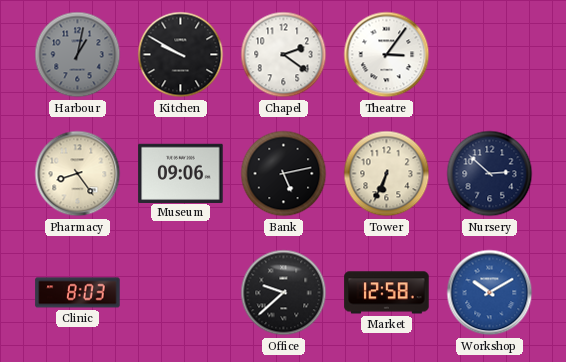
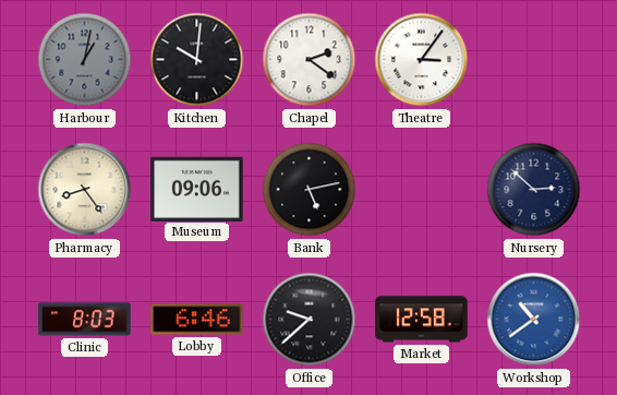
Kitchen: 9:50 -> 10:01 (197, 60)
Tower: 6:34 -> none (387, 174)
Lobby: none -> 6:46 (197, 320)
Workshop: 10:10 -> 10:39 (534, 320)
